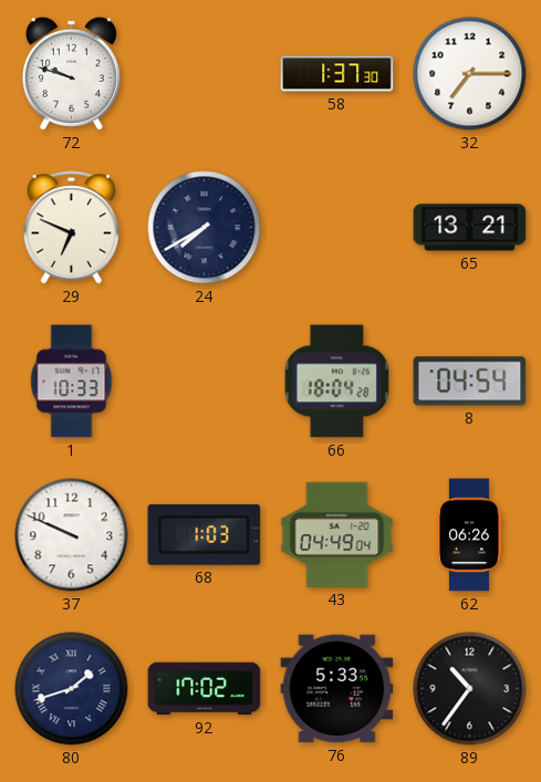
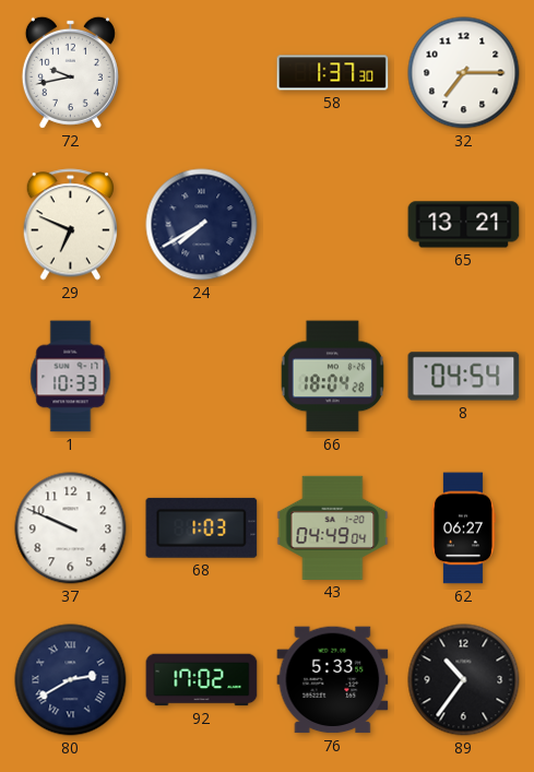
72: 9:48 -> 9:43 (70, 72)
62: 06:26 -> 06:27 (463, 528)
80: 1:42 -> 2:40 (71, 680)
